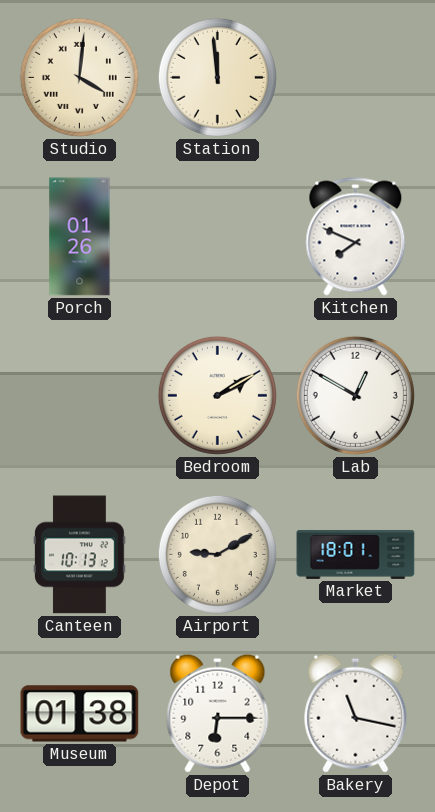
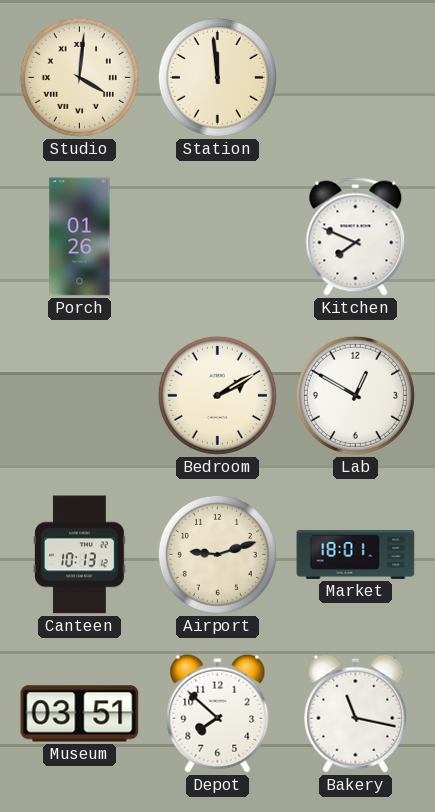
Airport: 9:10 -> 9:12 (217, 554)
Museum: 01:38 -> 03:51 (80, 714)
Depot: 6:15 -> 7:52 (218, 713)
